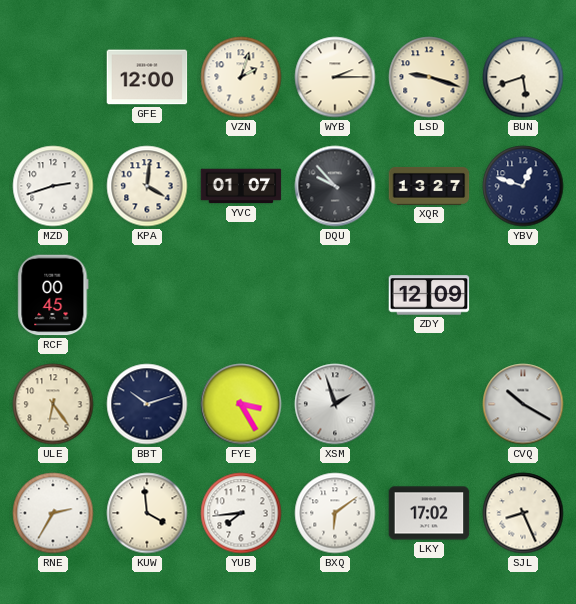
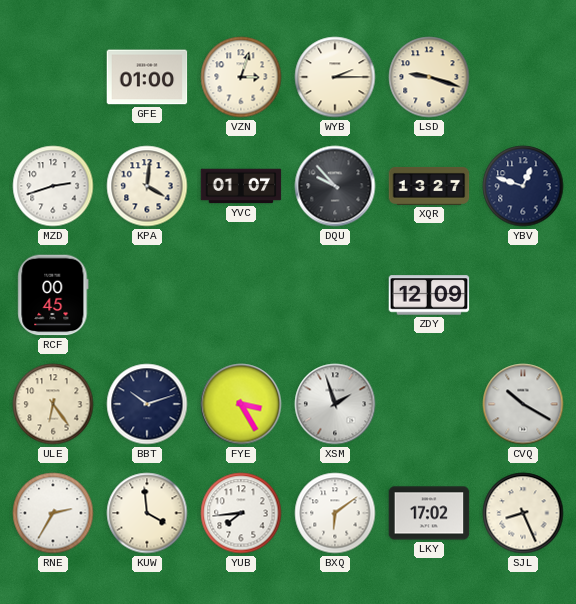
GFE: 12:00 -> 01:00 (147, 77)
VZN: 2:03 -> 3:03 (241, 77)
BUN: 5:42 -> none (523, 77)
